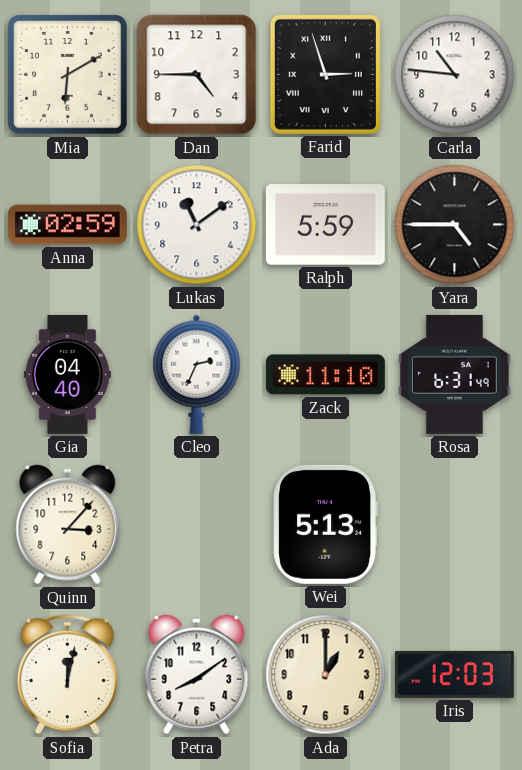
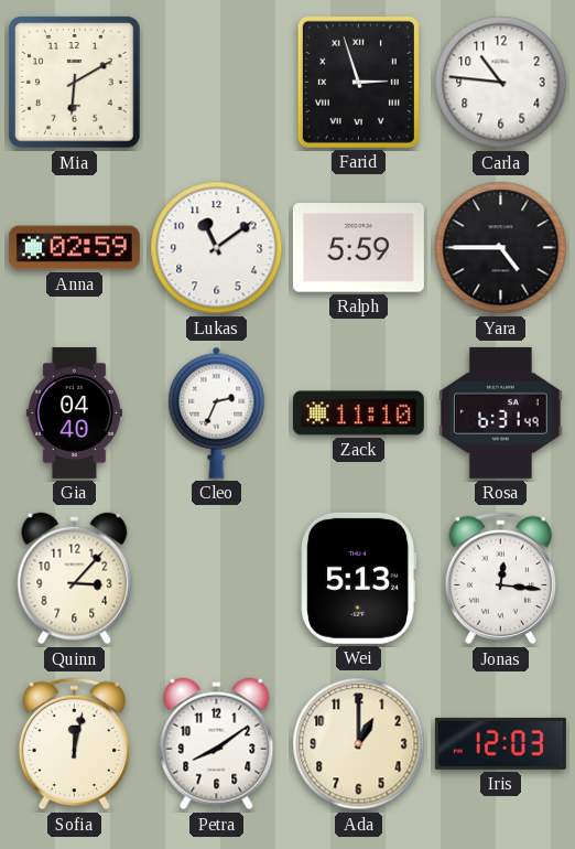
Dan: 4:45 -> none (197, 75)
Jonas: none -> 12:16 (500, 579)
